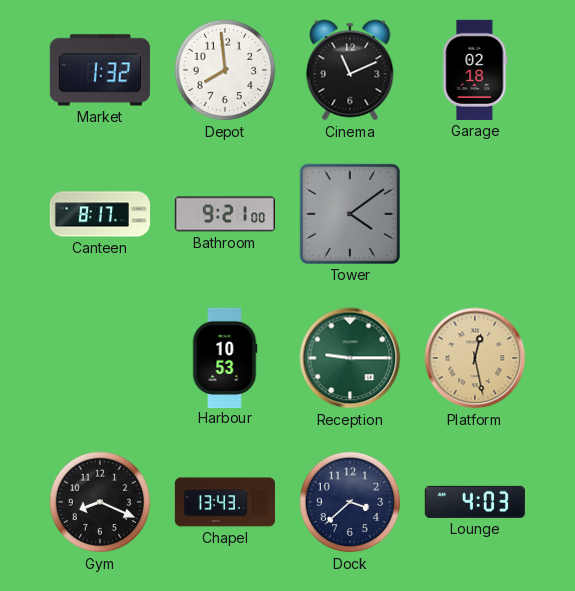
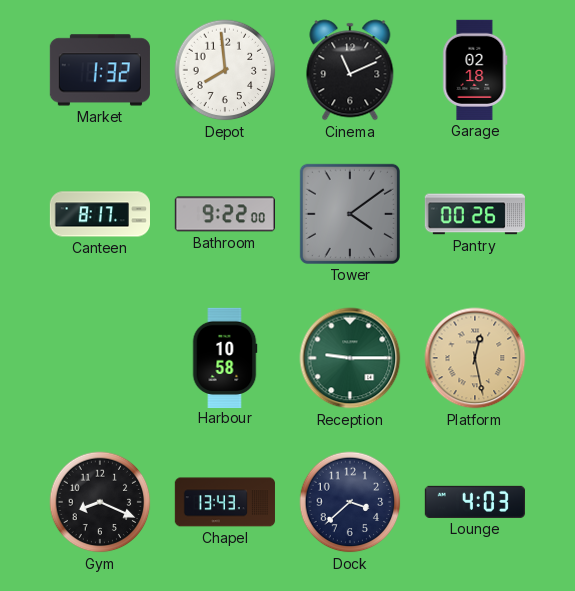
Bathroom: 9:21 -> 9:22 (225, 214)
Pantry: none -> 00:26 (475, 214)
Harbour: 10:53 -> 10:58 (225, 357)
